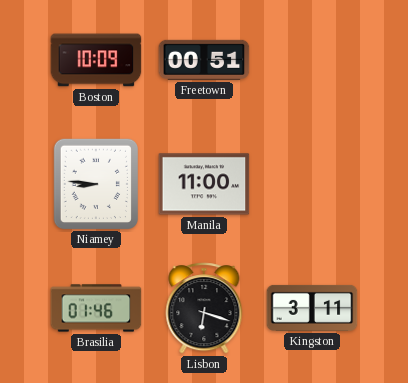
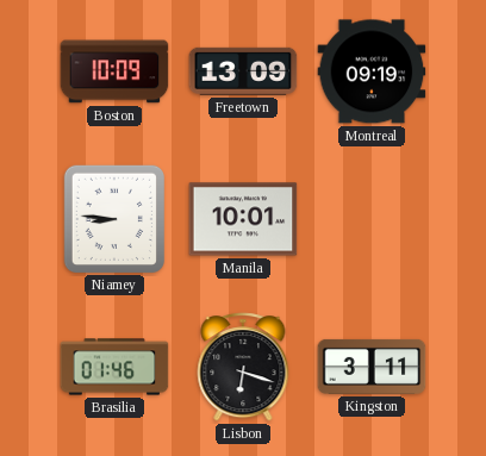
Freetown: 00:51 -> 13:09 (243, 71)
Montreal: none -> 09:19 (372, 71)
Manila: 11:00 -> 10:01 (243, 219)
